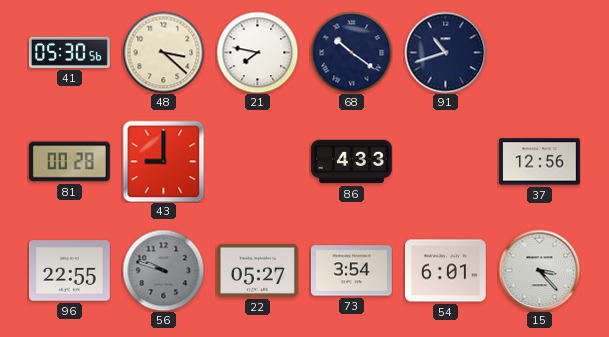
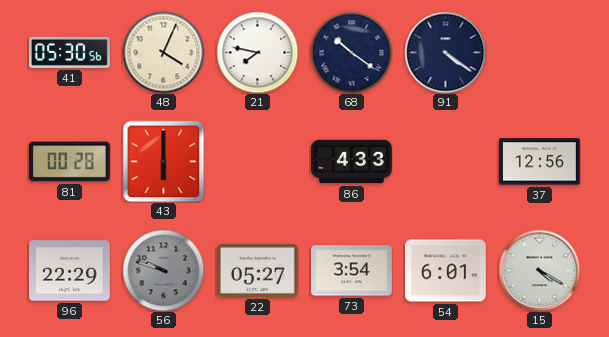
48: 3:22 -> 4:04 (163, 52)
91: 10:42 -> 4:21 (445, 52)
43: 9:00 -> 6:00 (163, 161)
96: 22:55 -> 22:29 (70, 271)
15: 3:23 -> 4:20 (539, 270)
